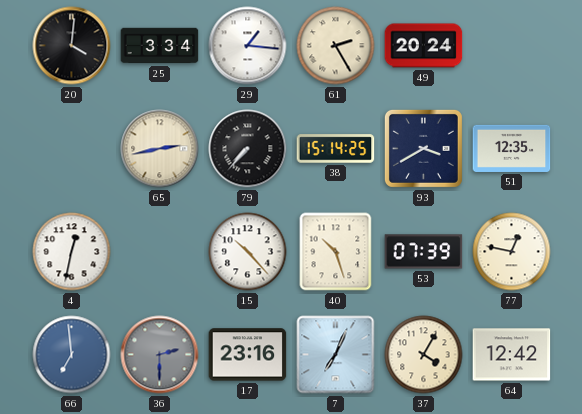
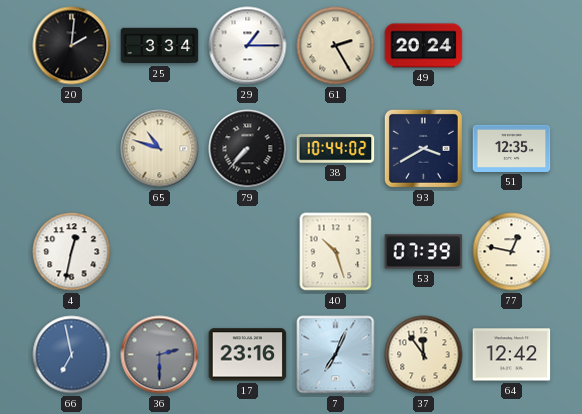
20: 4:01 -> 2:01 (72, 46)
29: 1:16 -> 1:15 (248, 46)
65: 2:43 -> 10:48 (160, 149)
38: 15:14 -> 10:44 (336, 149)
15: 10:23 -> none (248, 252)
66: 6:59 -> 6:58 (72, 355)
37: 4:05 -> 11:54 (424, 355)
